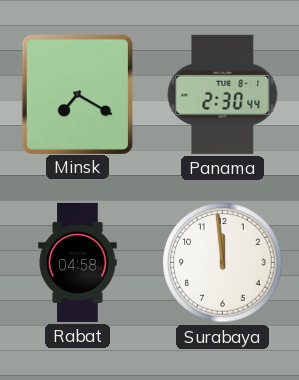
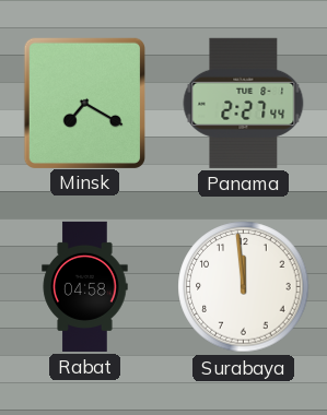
Panama: 2:30 -> 2:27 (244, 103)
